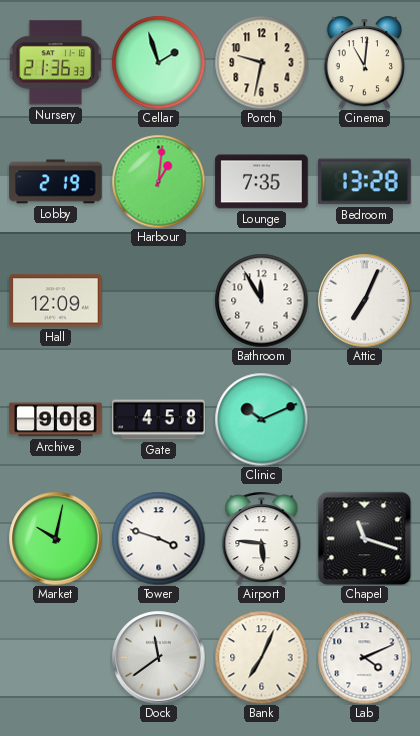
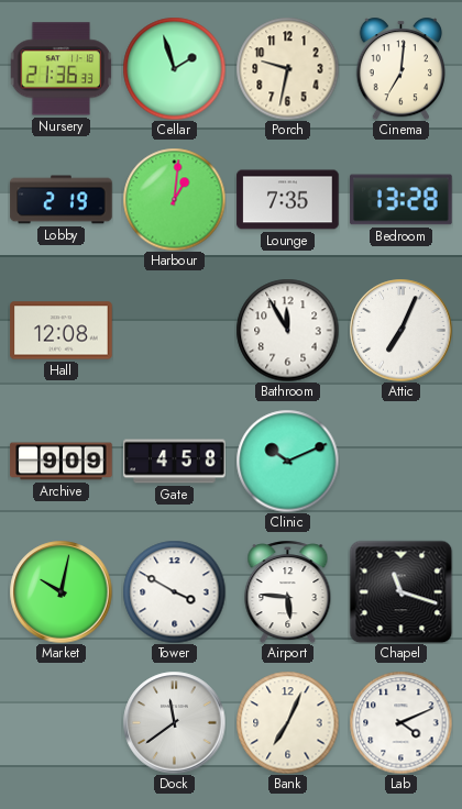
Cinema: 11:01 -> 7:01 (400, 68)
Hall: 12:09 -> 12:08 (62, 331)
Archive: 9:08 -> 9:09 (62, 462)
Tower: 3:48 -> 3:50 (174, 591)
